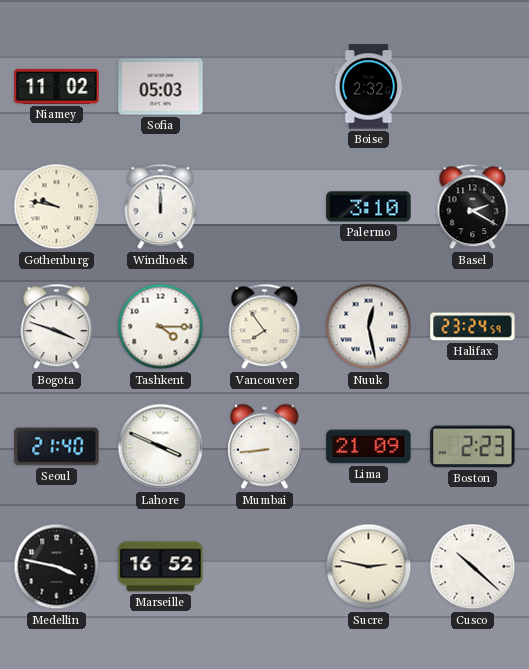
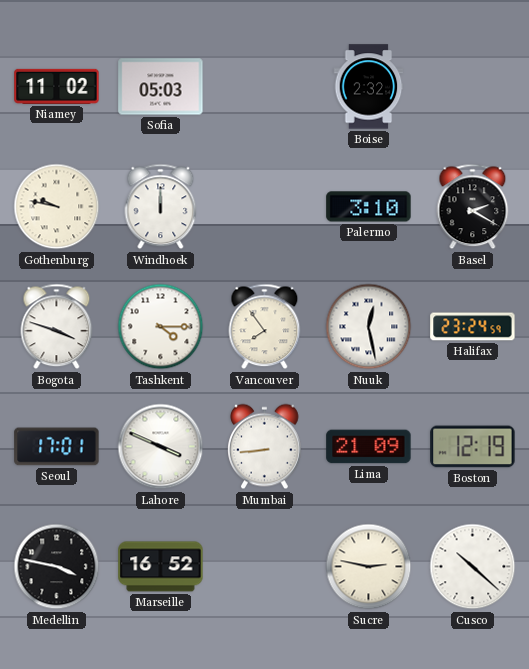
Seoul: 21:40 -> 17:01 (57, 447)
Boston: 2:23 -> 12:19 (473, 447)
